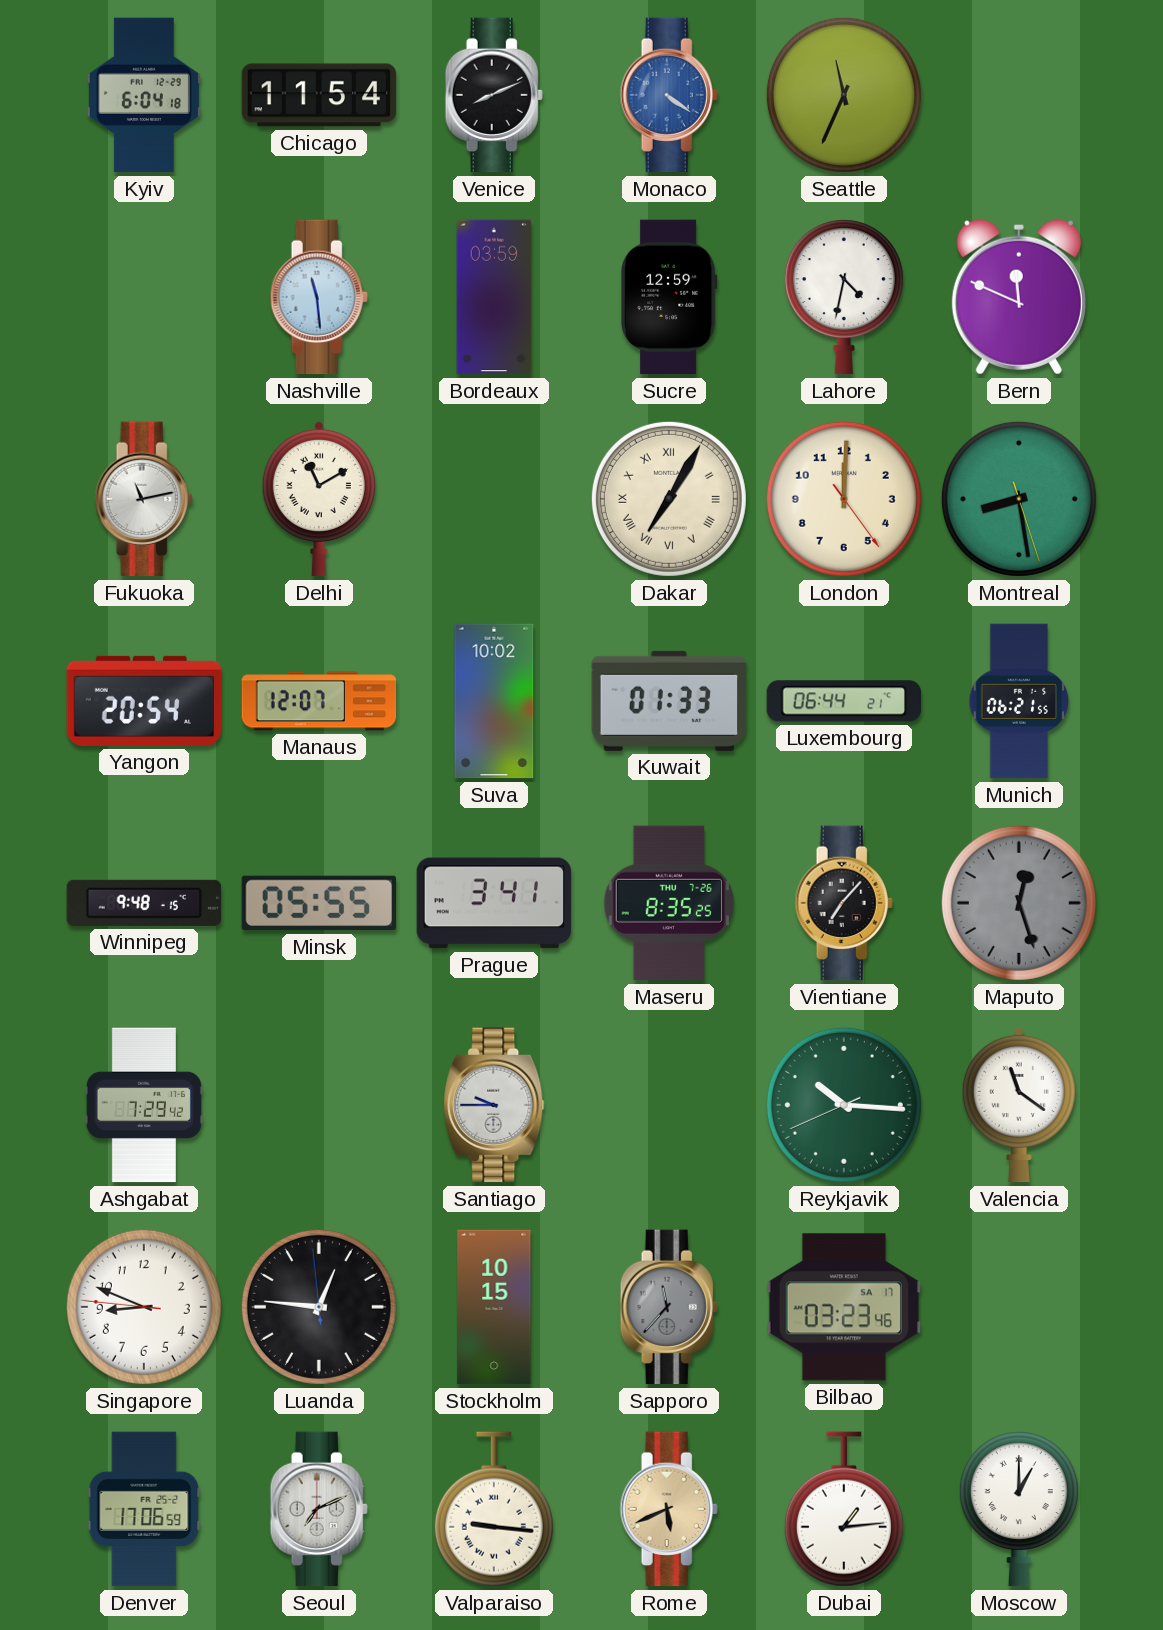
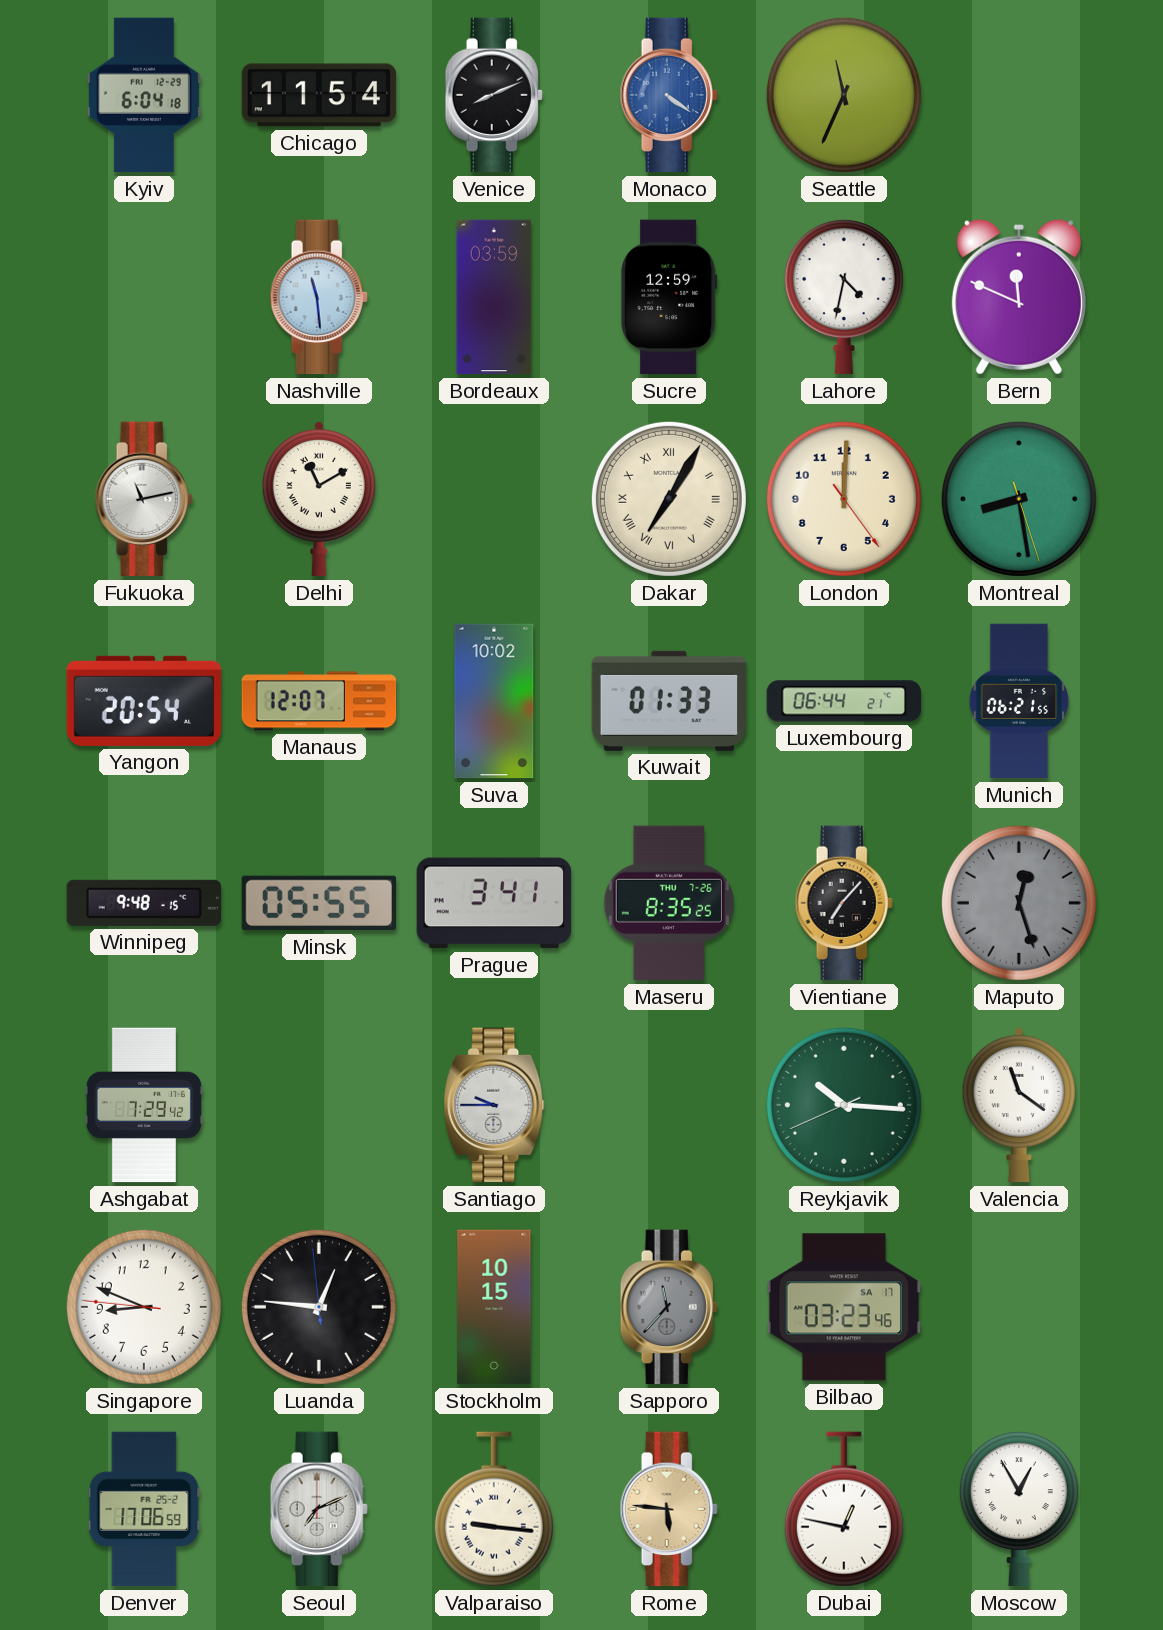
Rome: 5:41 -> 5:46 (669, 1509)
Dubai: 1:14 -> 12:47 (844, 1509)
Moscow: 1:00 -> 12:55 (1019, 1509)
